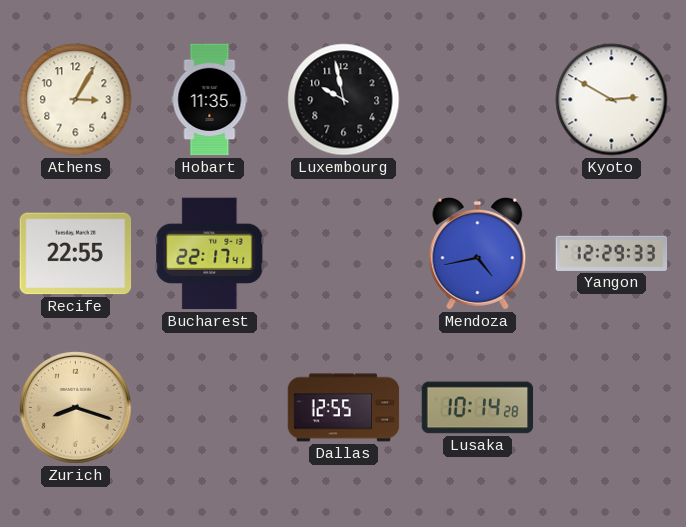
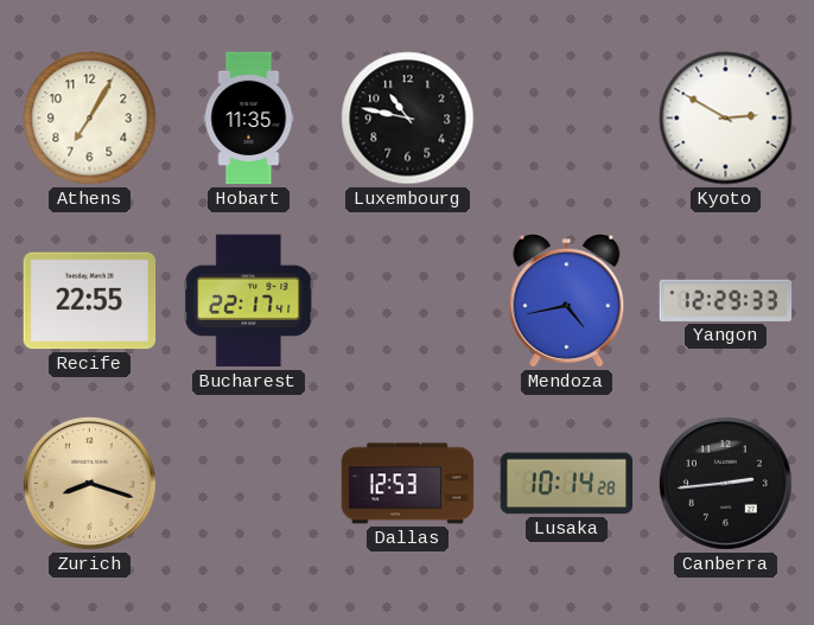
Athens: 3:05 -> 7:05 (90, 119)
Luxembourg: 9:58 -> 10:47 (408, 119)
Dallas: 12:55 -> 12:53 (408, 484)
Canberra: none -> 2:44 (726, 484)
